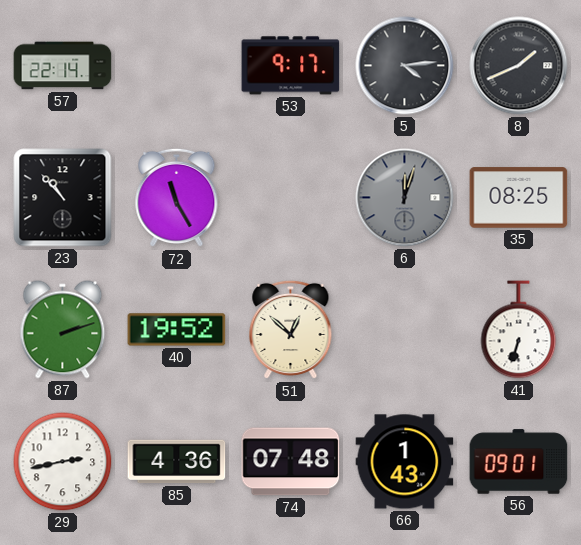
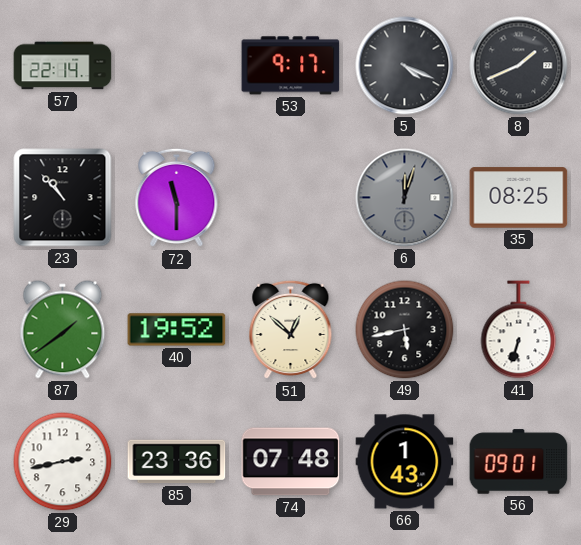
5: 4:14 -> 4:19 (405, 66)
72: 11:25 -> 11:30 (177, 198)
87: 2:12 -> 1:39 (63, 330)
49: none -> 5:43 (405, 330)
85: 4:36 -> 23:36 (177, 462)
